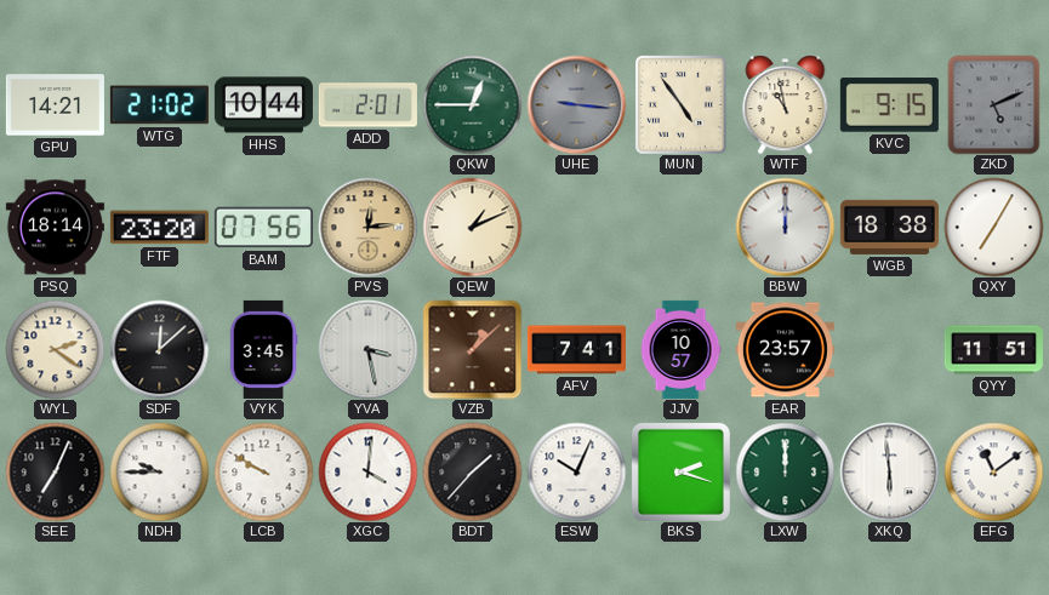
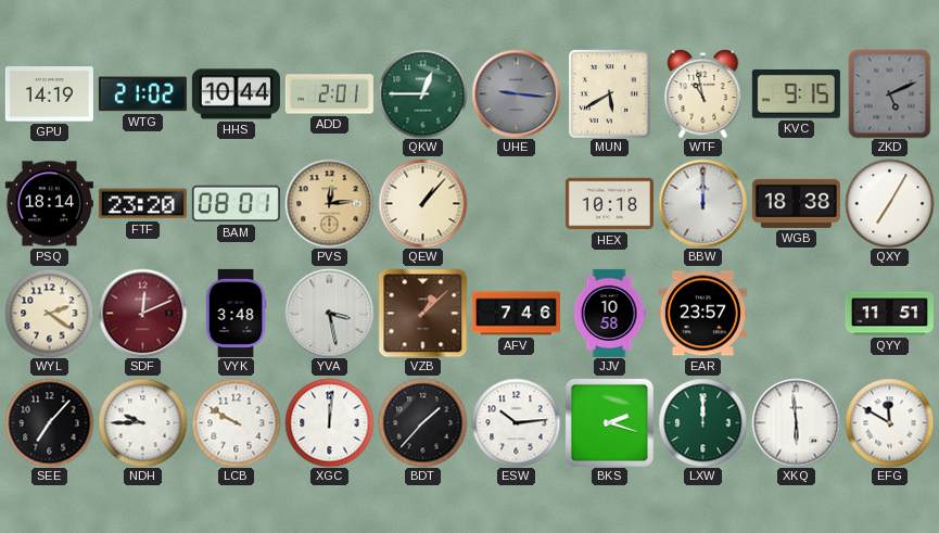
GPU: 14:21 -> 14:19 (49, 94)
MUN: 4:54 -> 5:40 (610, 94)
BAM: 07:56 -> 08:01 (236, 204)
QEW: 1:11 -> 1:07 (422, 203)
HEX: none -> 10:18 (609, 204)
SDF: 12:08 -> 12:11 (142, 313)
SDF dial: black -> burgundy (142, 313)
VYK: 3:45 -> 3:48 (236, 313)
AFV: 7:41 -> 7:46 (516, 314)
JJV: 10:57 -> 10:58 (609, 313)
SEE: 7:04 -> 7:07 (49, 422)
XGC: 4:01 -> 12:01 (329, 422)
ESW: 10:04 -> 10:14 (516, 422)
EFG: 11:09 -> 11:50 (889, 422)
